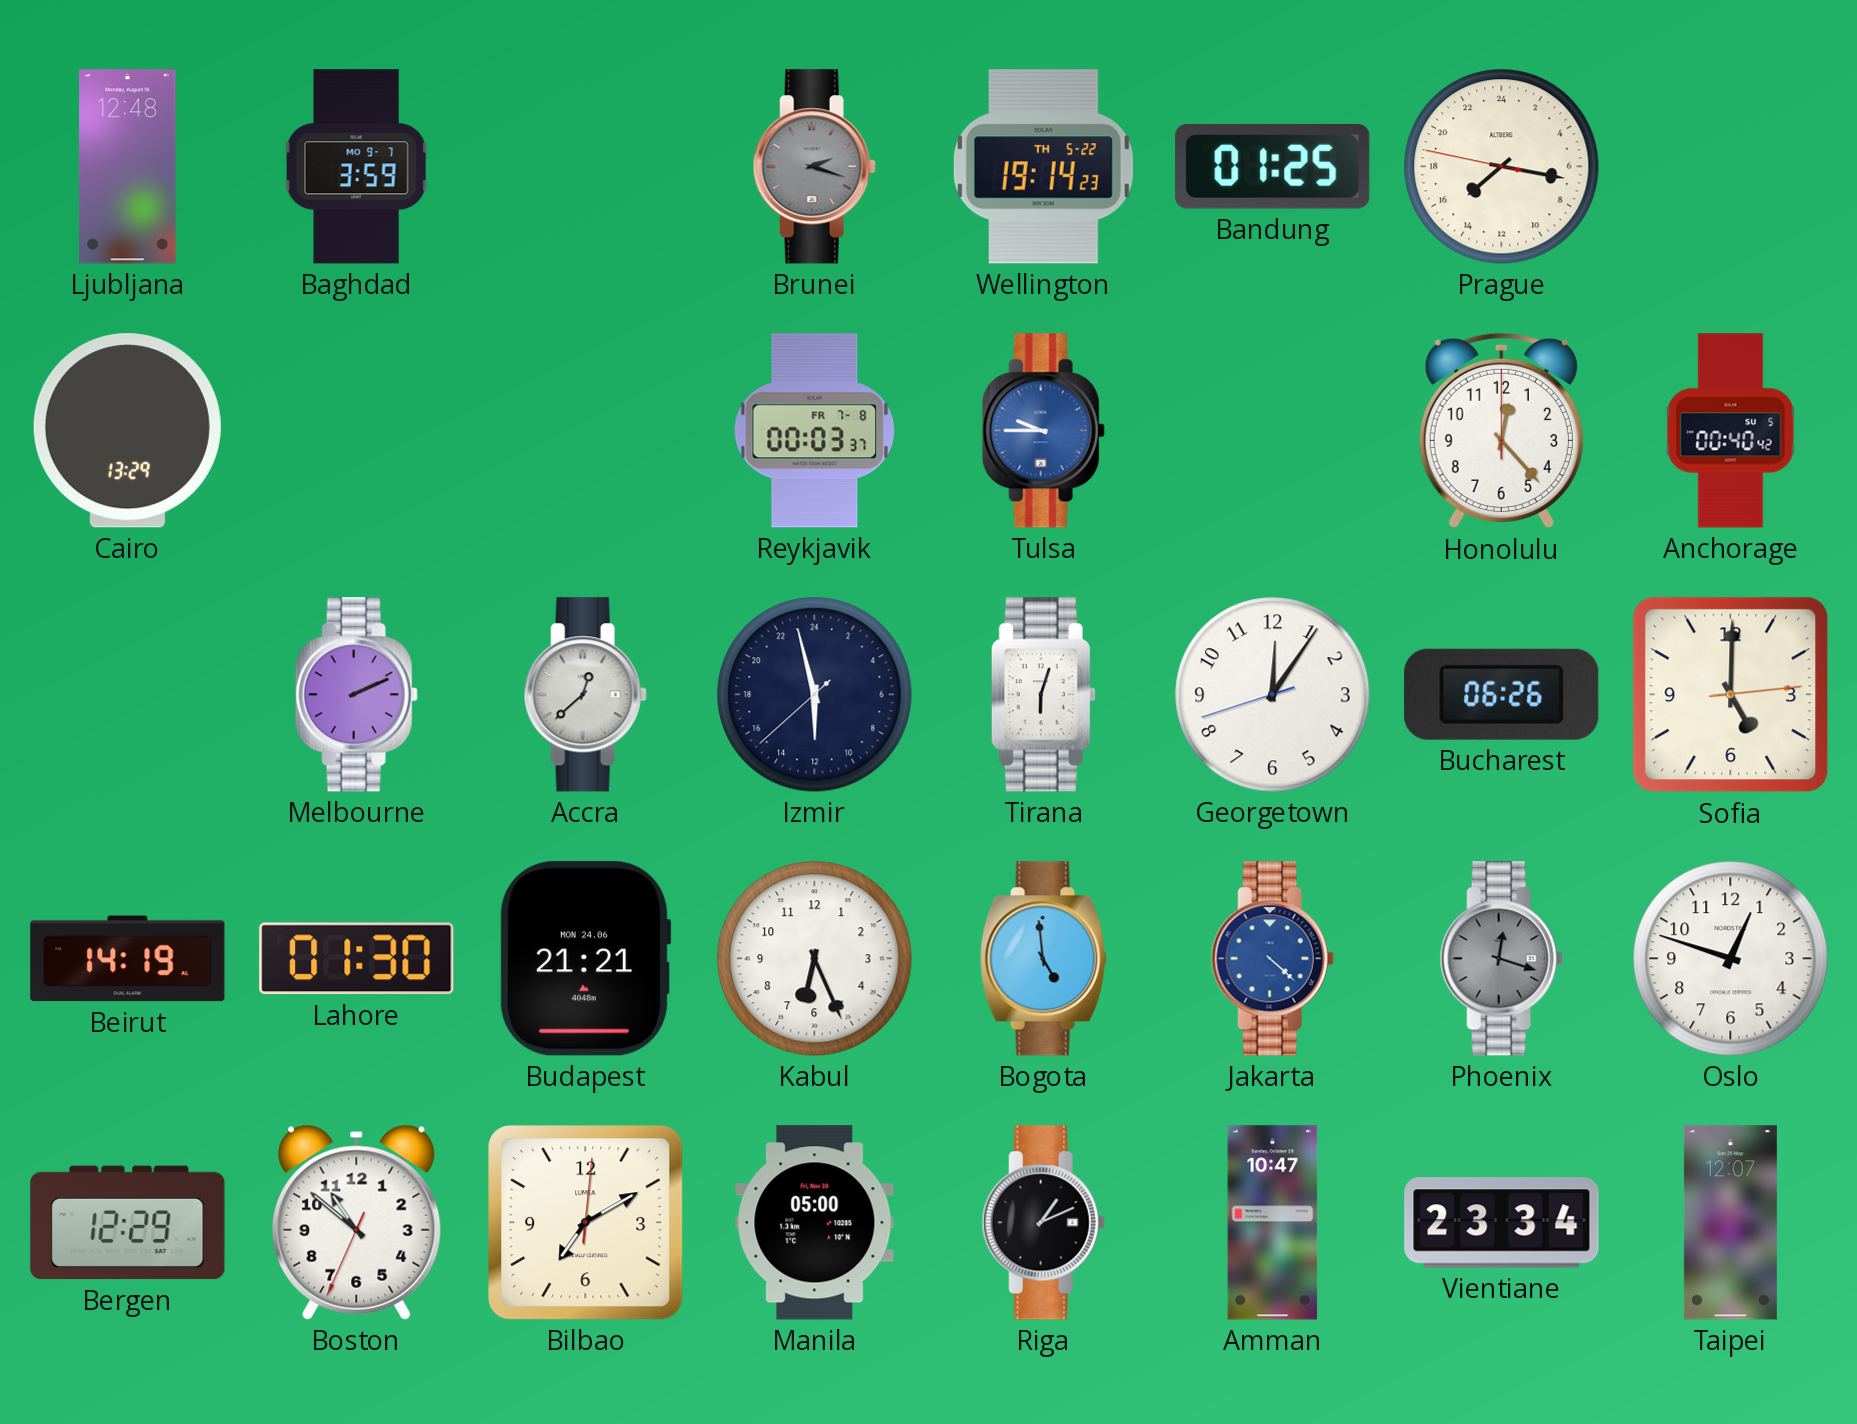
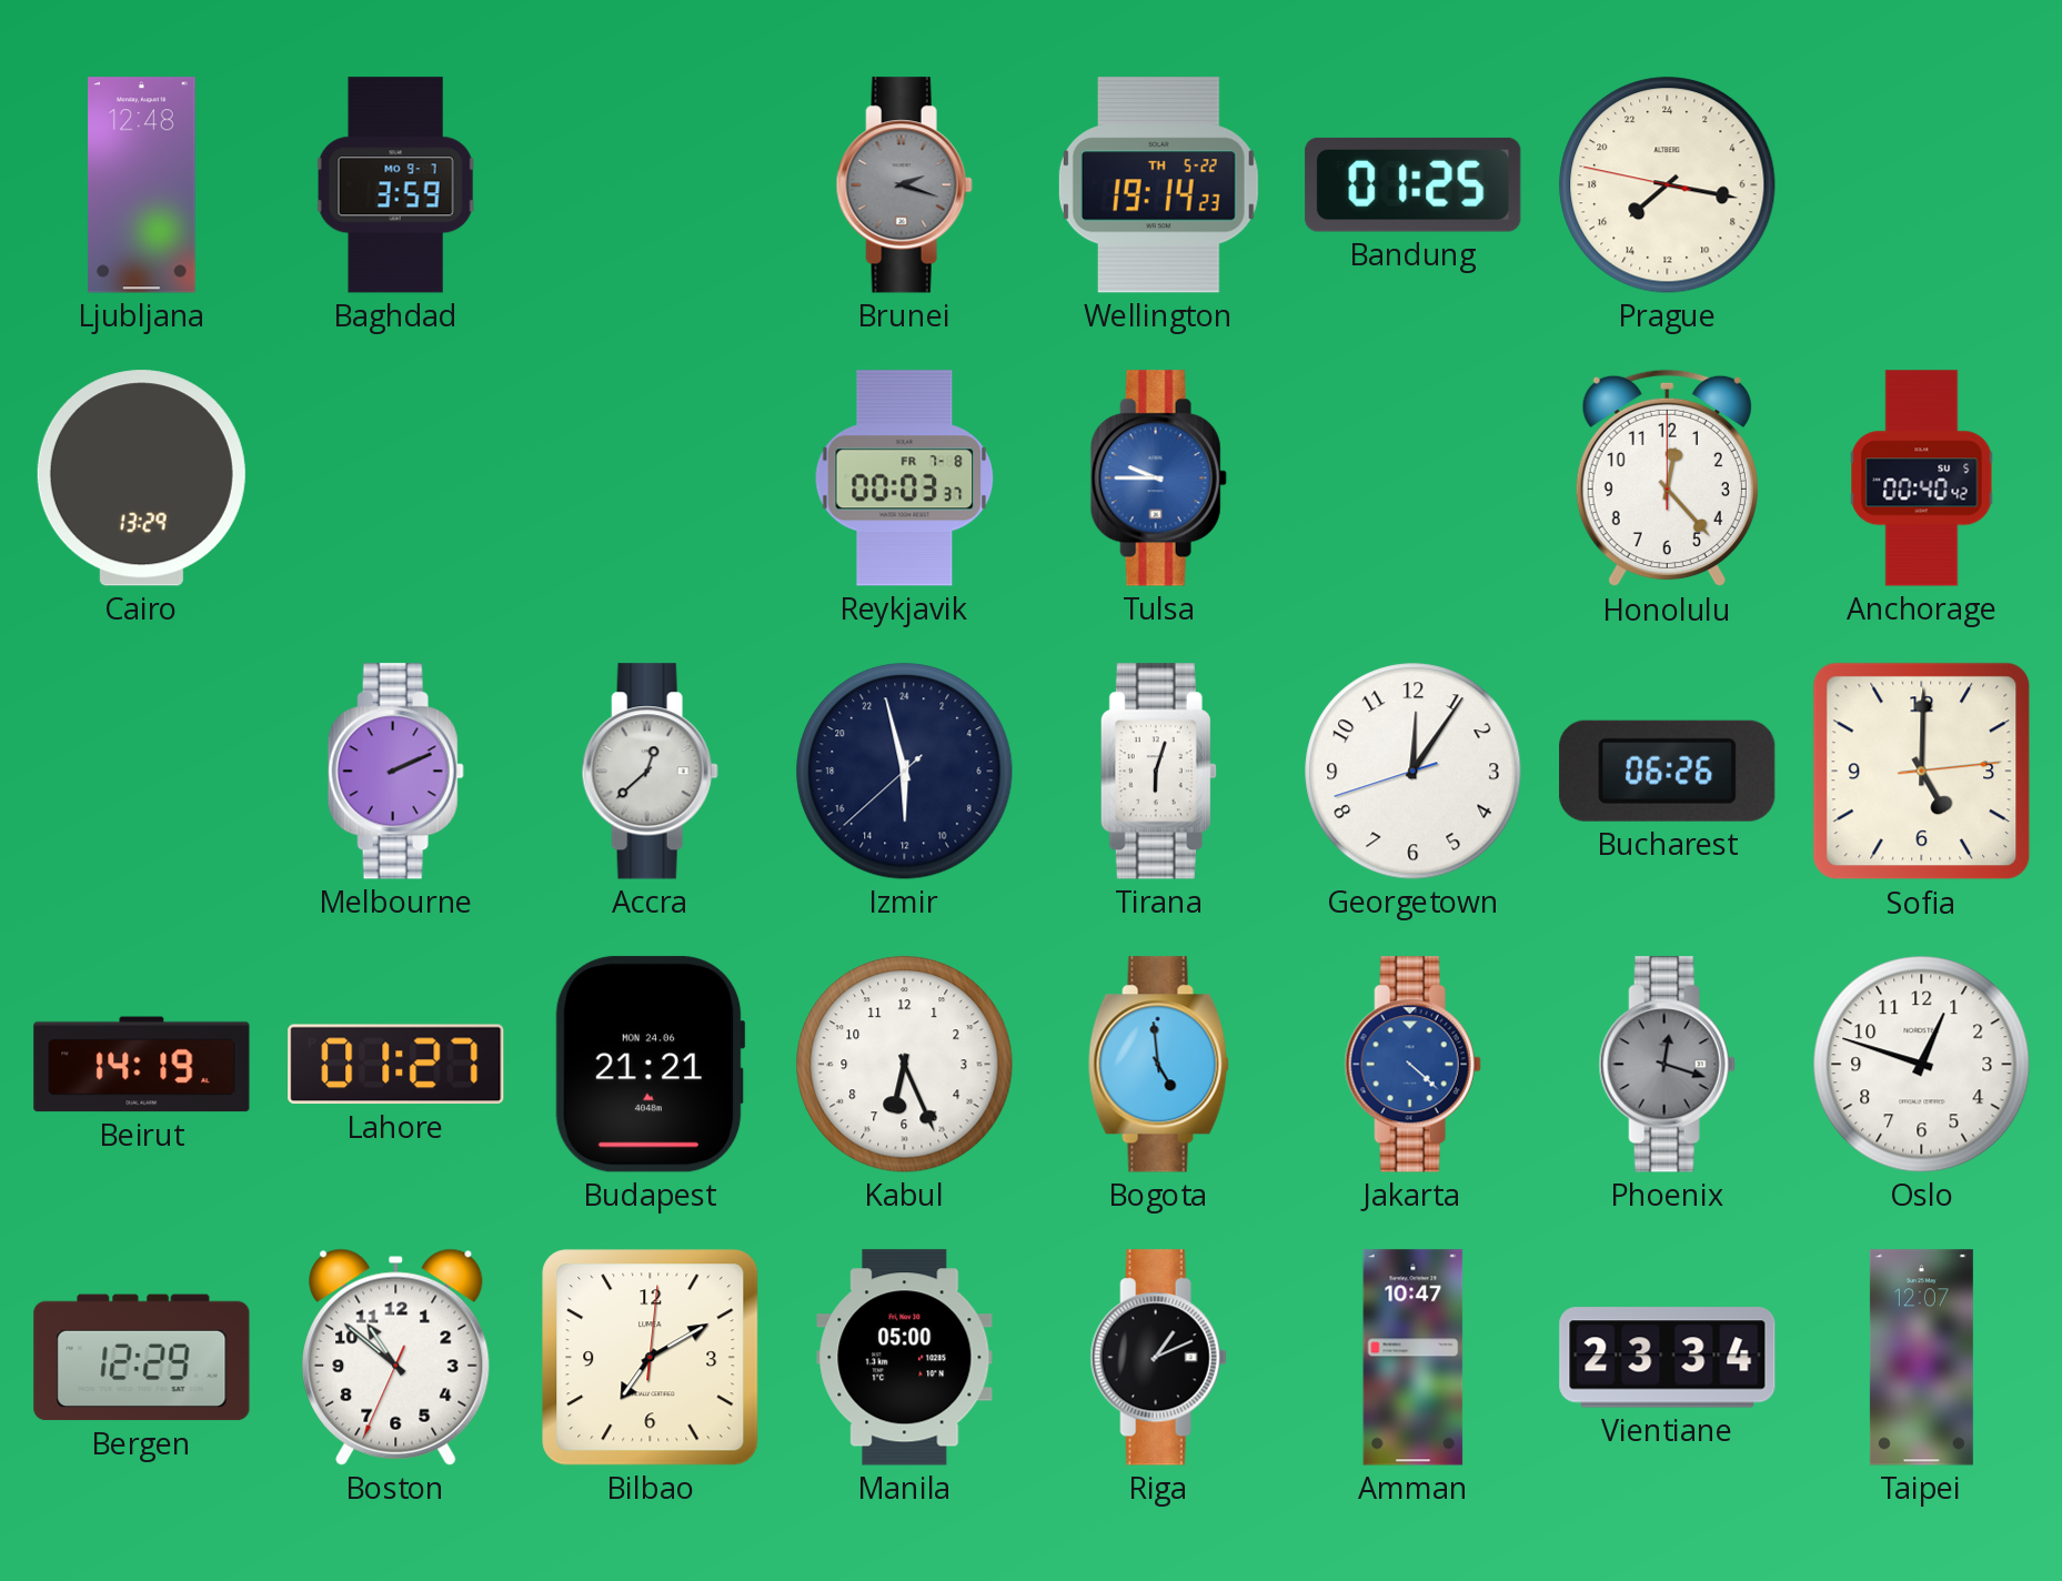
Lahore: 01:30 -> 01:27 (396, 1065)
